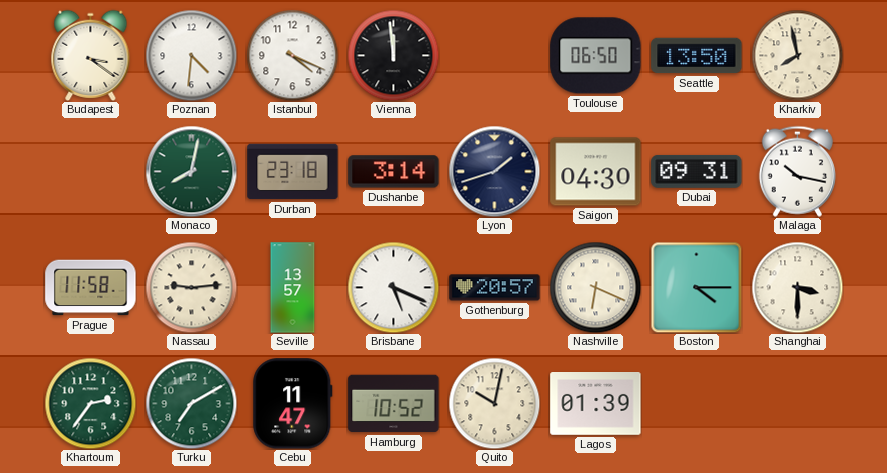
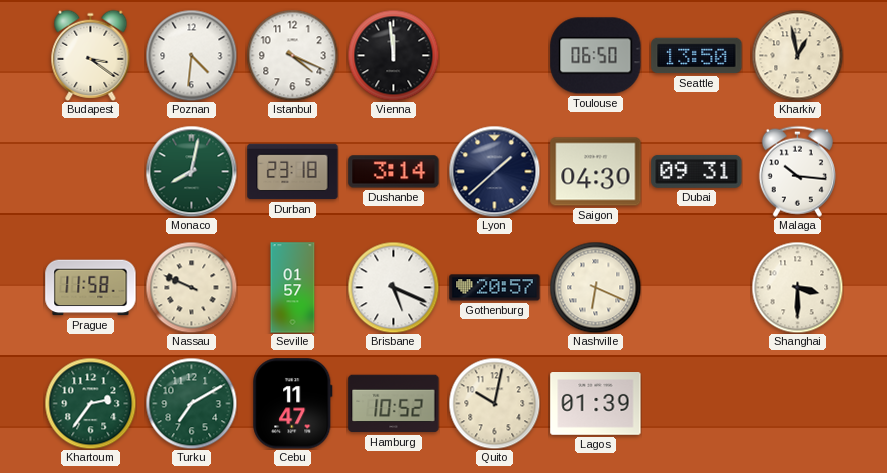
Kharkiv: 7:58 -> 12:58 (797, 55)
Lyon: 1:42 -> 1:38 (494, 171)
Malaga: 10:17 -> 10:16 (797, 171)
Nassau: 9:14 -> 9:49 (191, 287)
Seville: 13:57 -> 01:57 (293, 288)
Boston: 4:15 -> none (696, 287)
